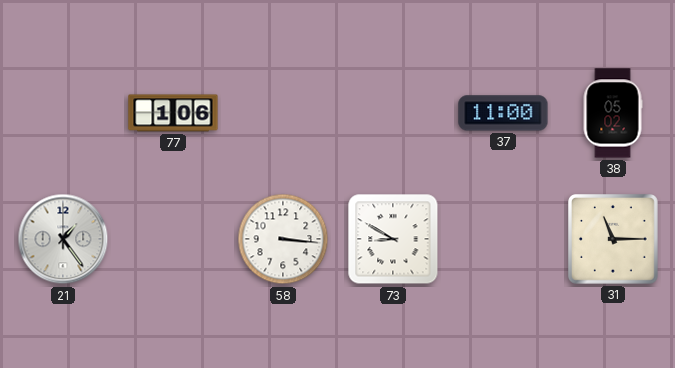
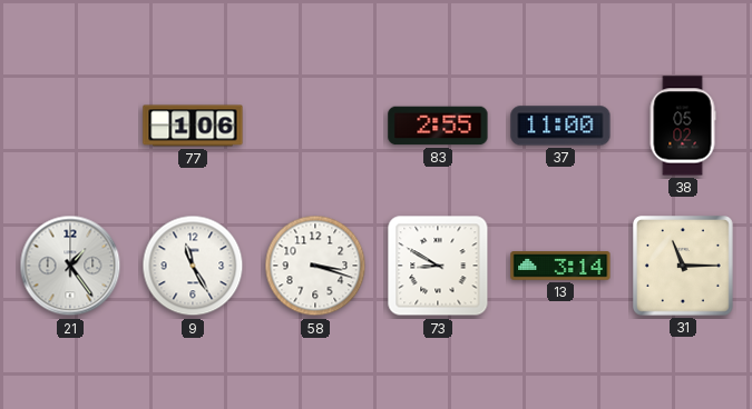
83: none -> 2:55 (438, 126)
9: none -> 11:25 (193, 266)
58: 3:16 -> 3:18 (315, 266)
13: none -> 3:14 (560, 267)
